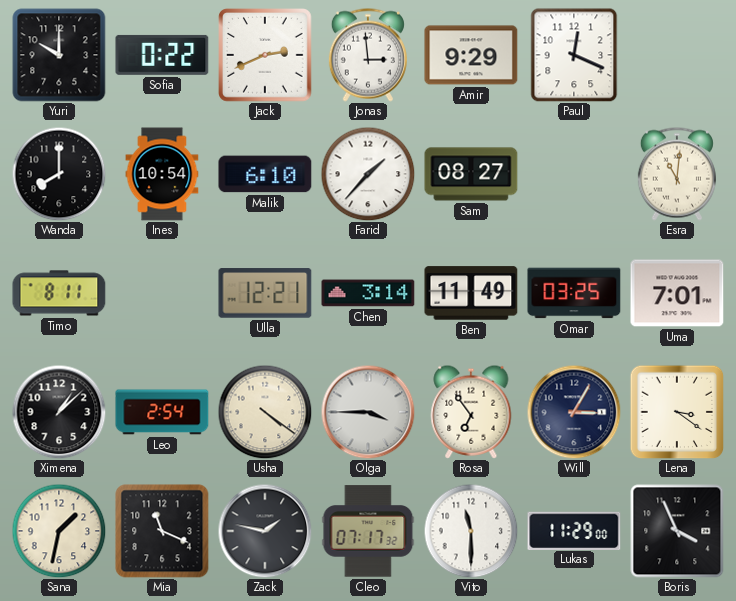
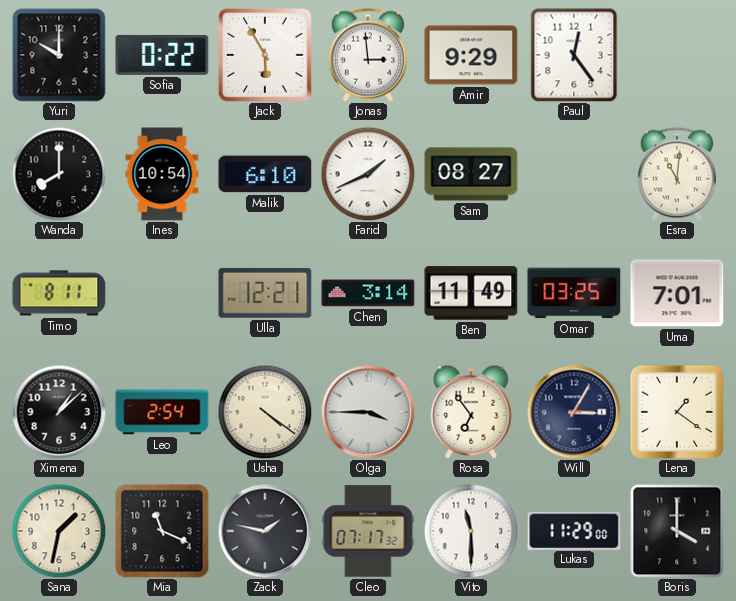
Jack: 2:41 -> 5:55 (266, 56)
Paul: 12:19 -> 12:24 (574, 55)
Farid: 1:37 -> 1:41 (368, 174)
Lena: 3:21 -> 1:21 (677, 412)
Boris: 3:56 -> 4:00 (677, 531)
